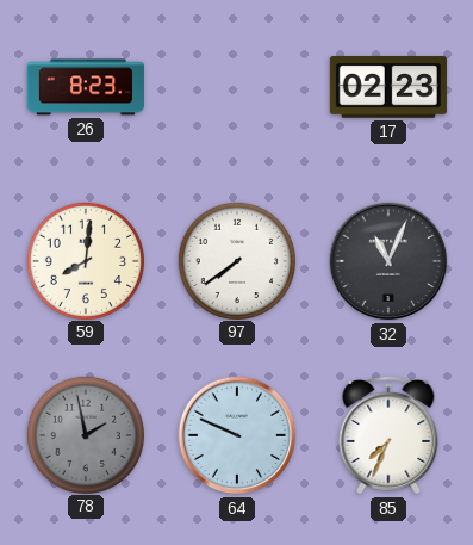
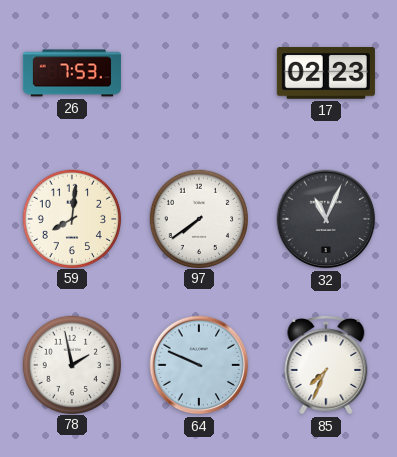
26: 8:23 -> 7:53 (72, 73)
78 dial: grey -> white (71, 364)
